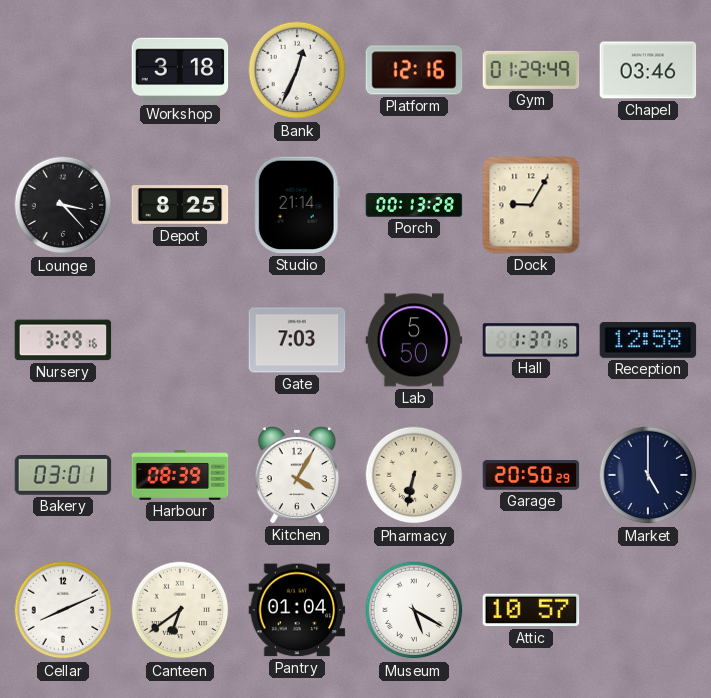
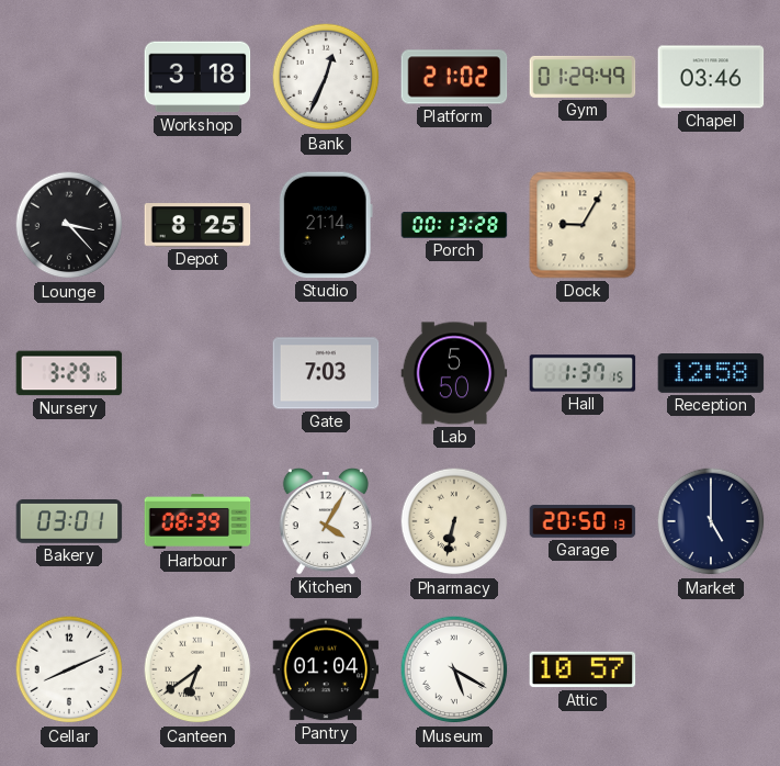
Platform: 12:16 -> 21:02 (454, 77)
Garage: 20:50:29 -> 20:50:13 (583, 521)
